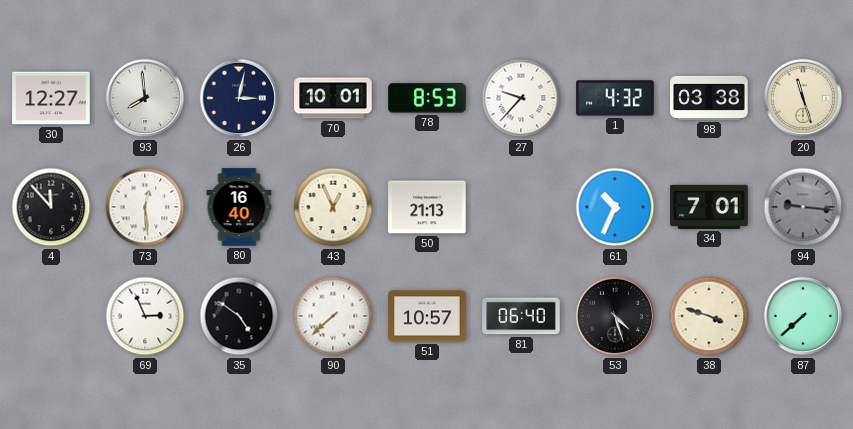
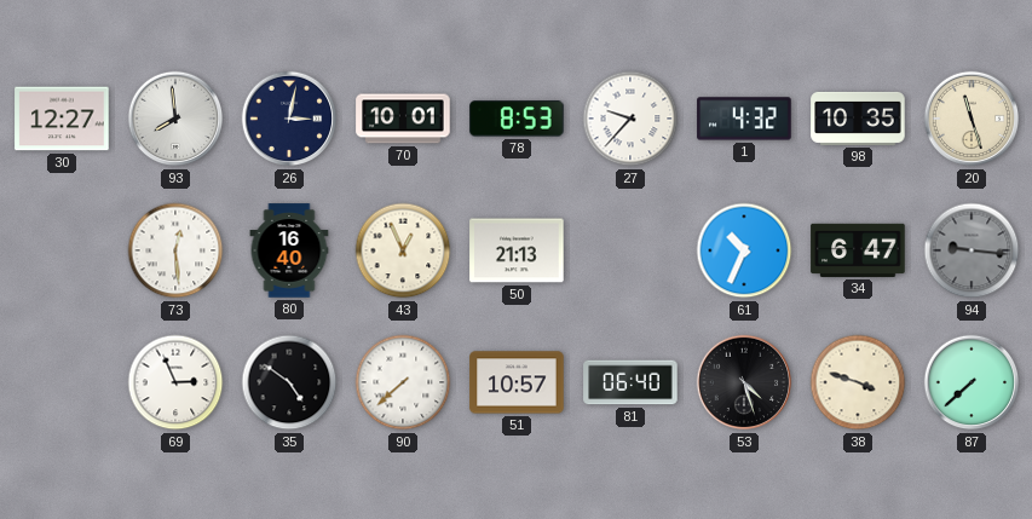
98: 03:38 -> 10:35 (858, 119)
4: 11:53 -> none (51, 207)
34: 7:01 -> 6:47 (858, 250)
